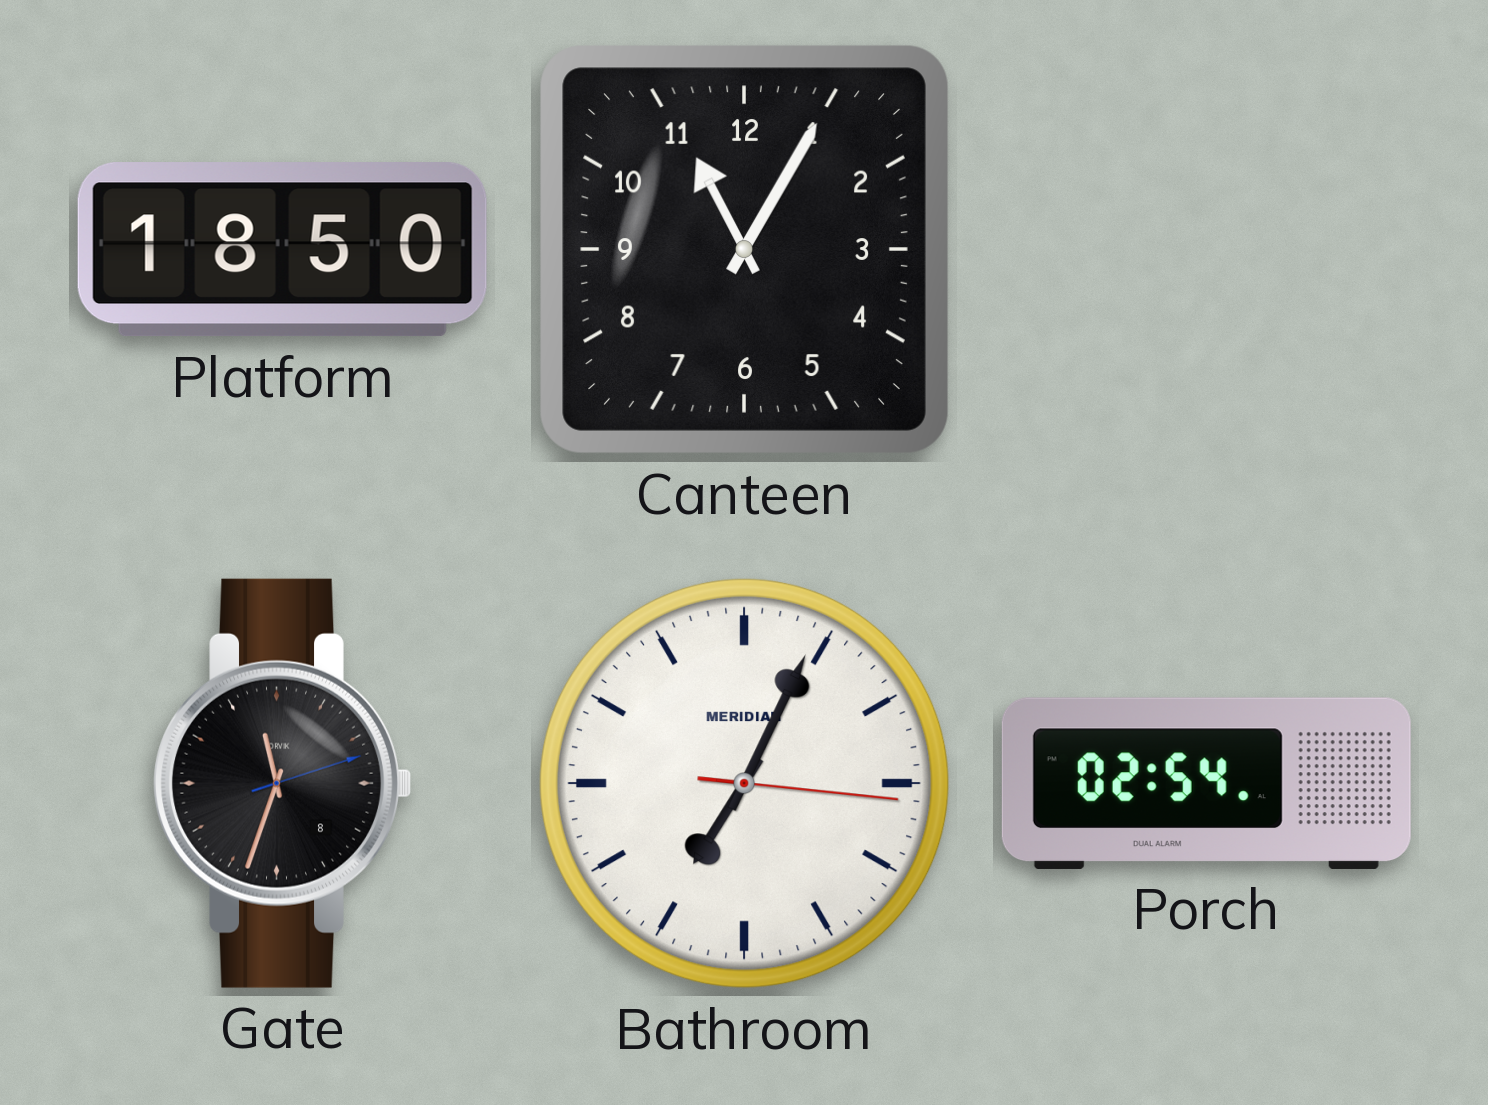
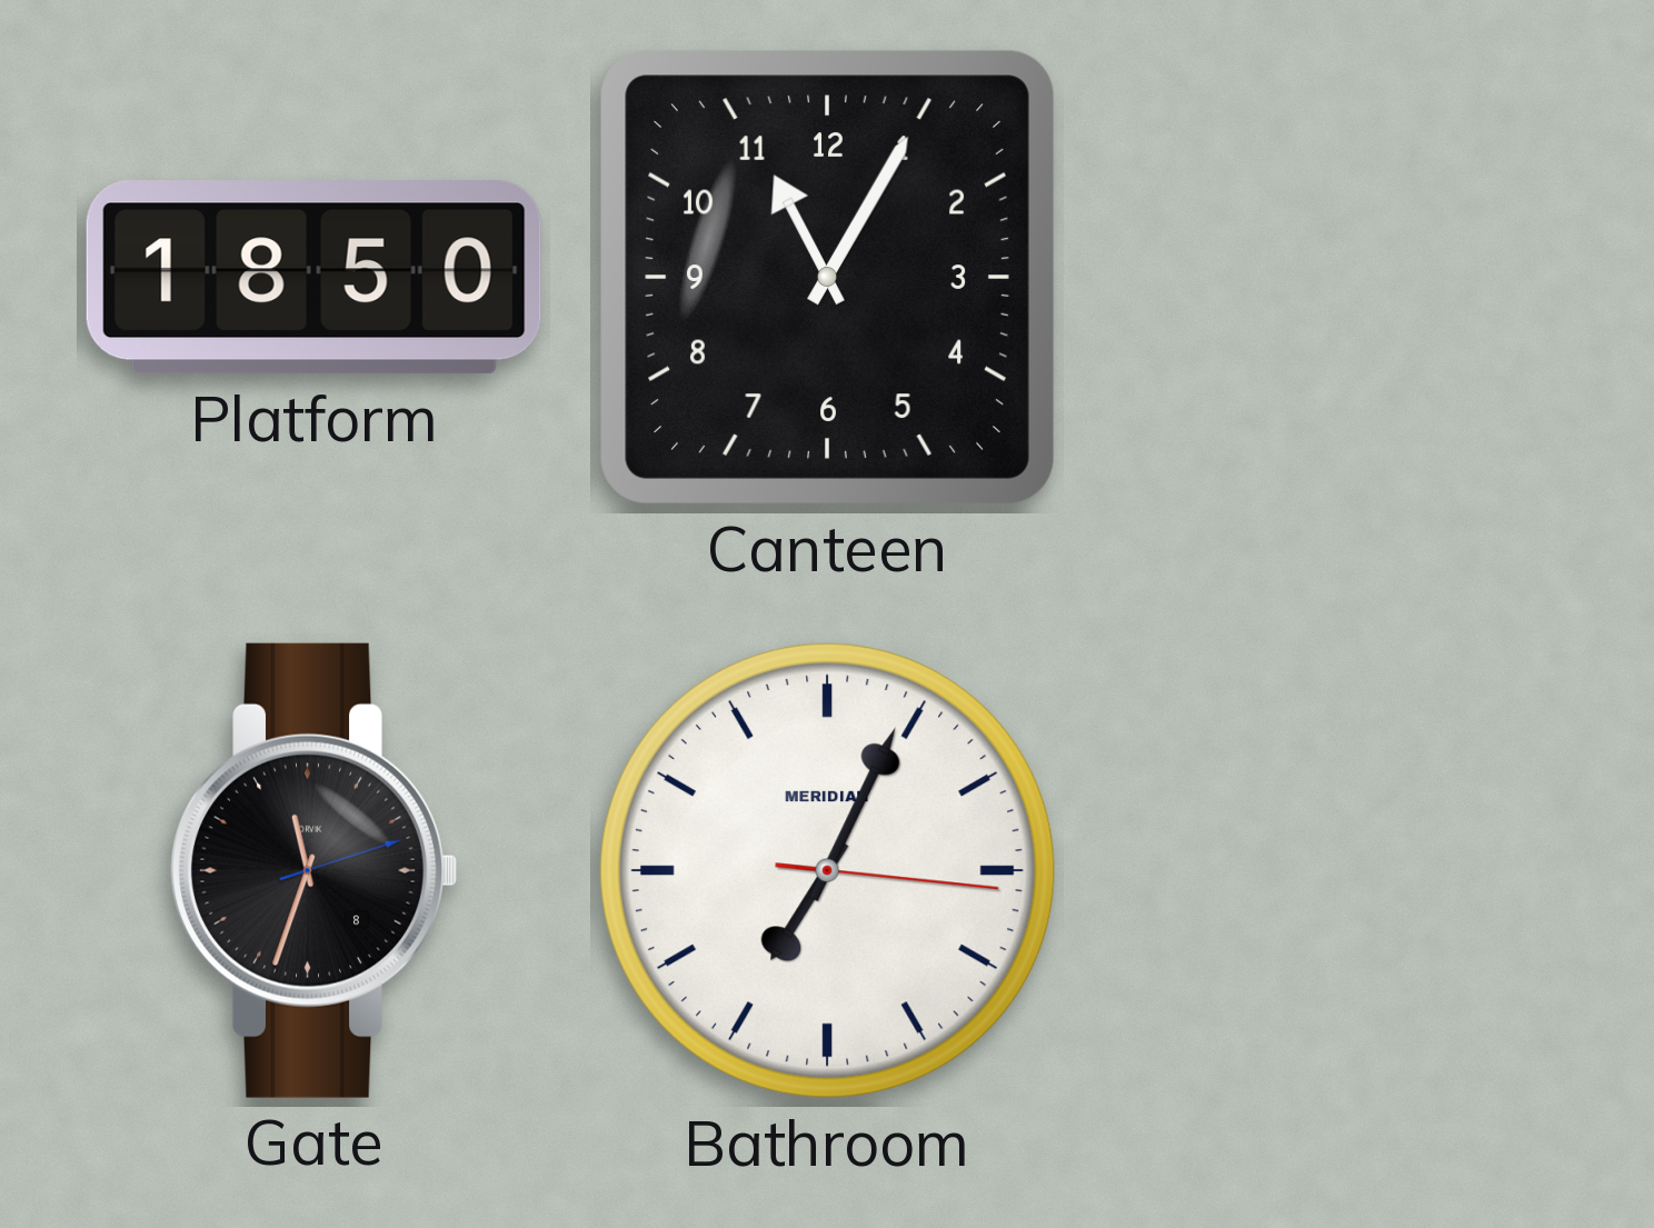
Porch: 02:54 -> none (1206, 783)
